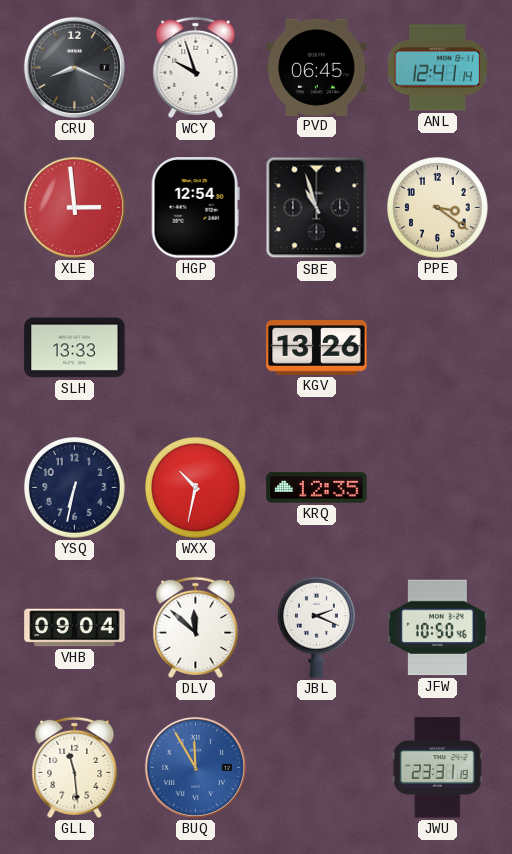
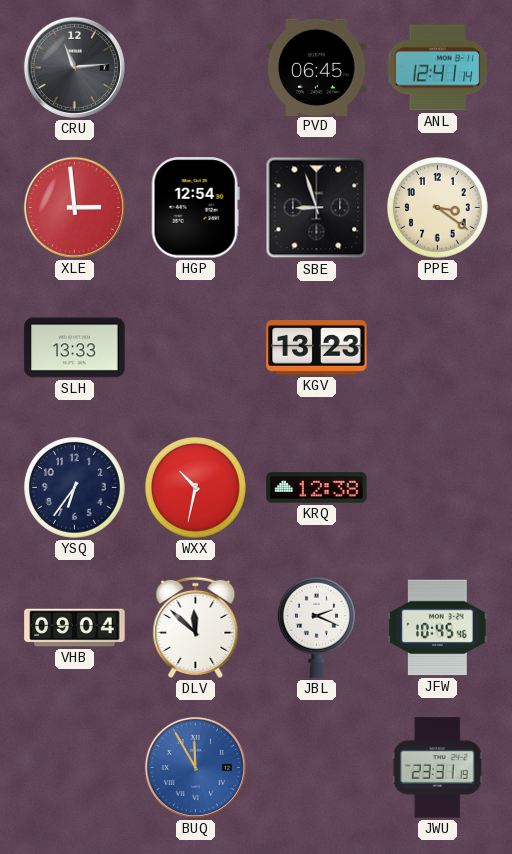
CRU: 8:19 -> 11:14 (74, 67)
WCY: 9:57 -> none (196, 67)
SBE: 10:57 -> 8:57 (317, 208)
KGV: 13:26 -> 13:23 (317, 348)
YSQ: 6:32 -> 6:36 (75, 488)
KRQ: 12:35 -> 12:38 (317, 488)
JFW: 10:50 -> 10:45 (438, 628)
GLL: 11:29 -> none (75, 767)
